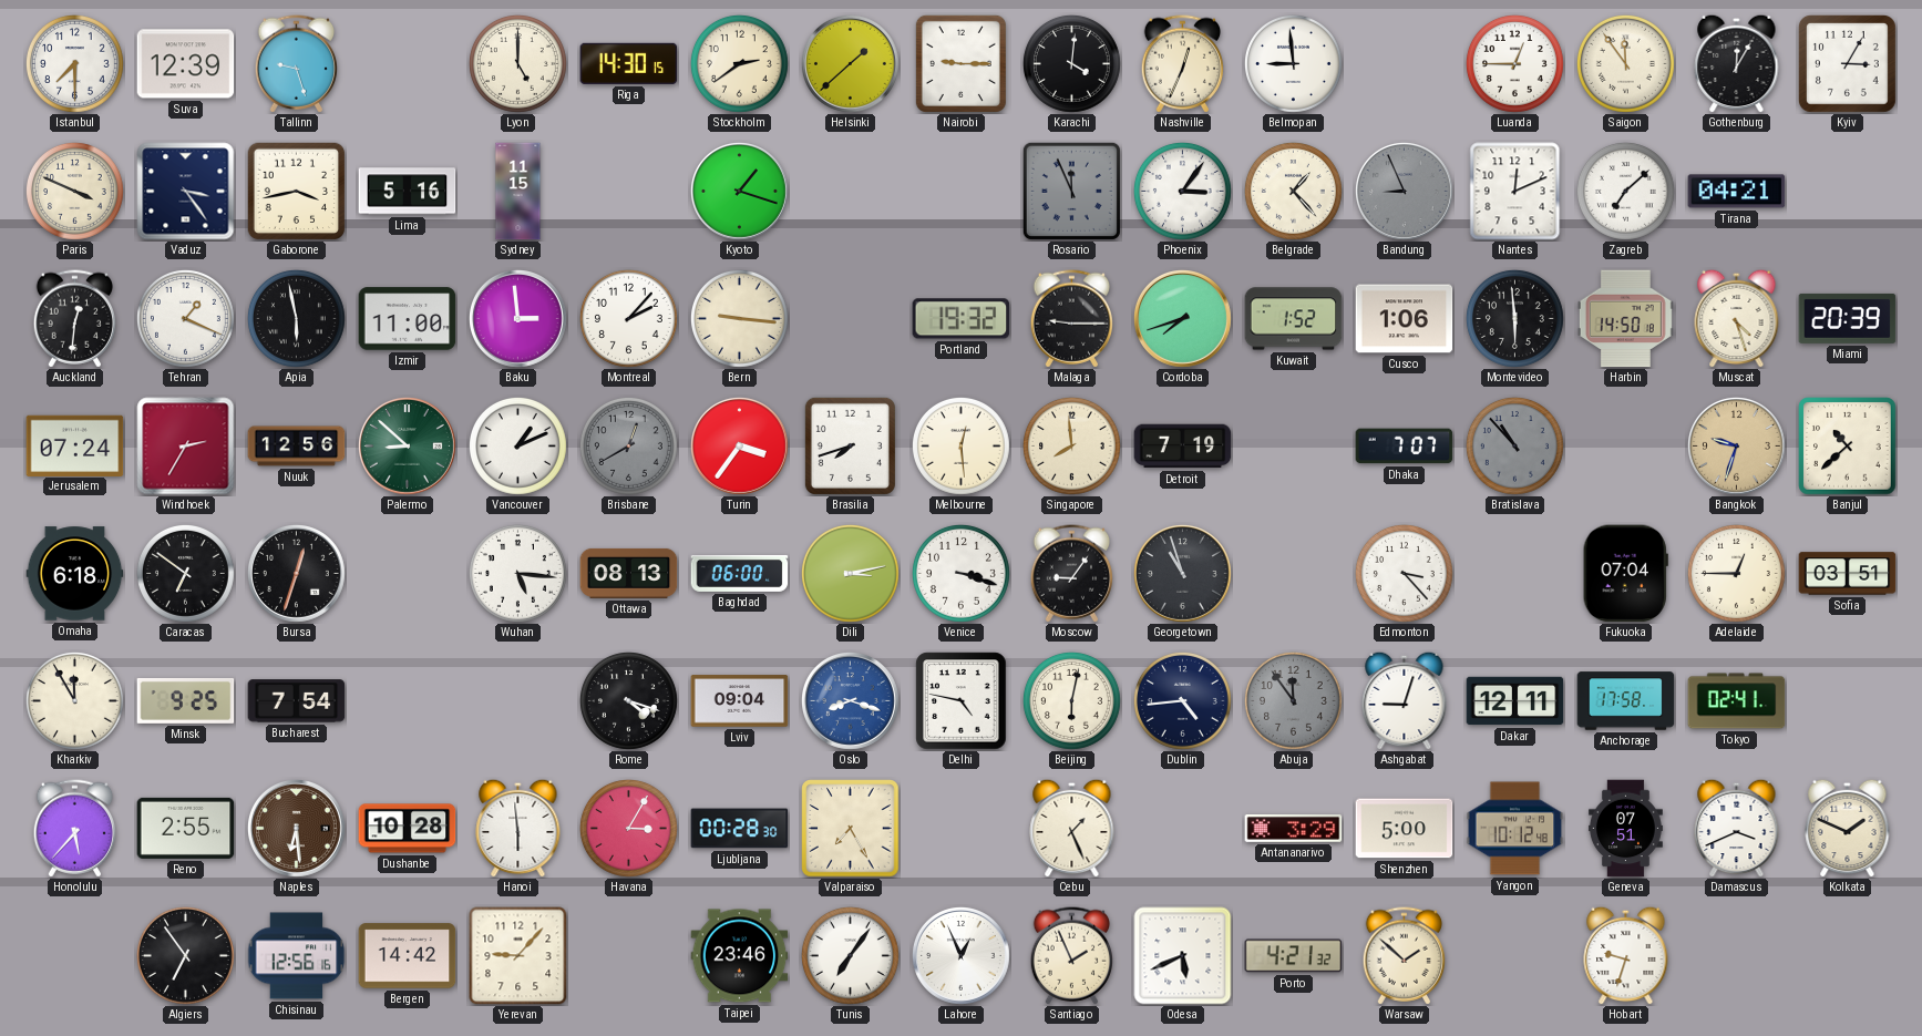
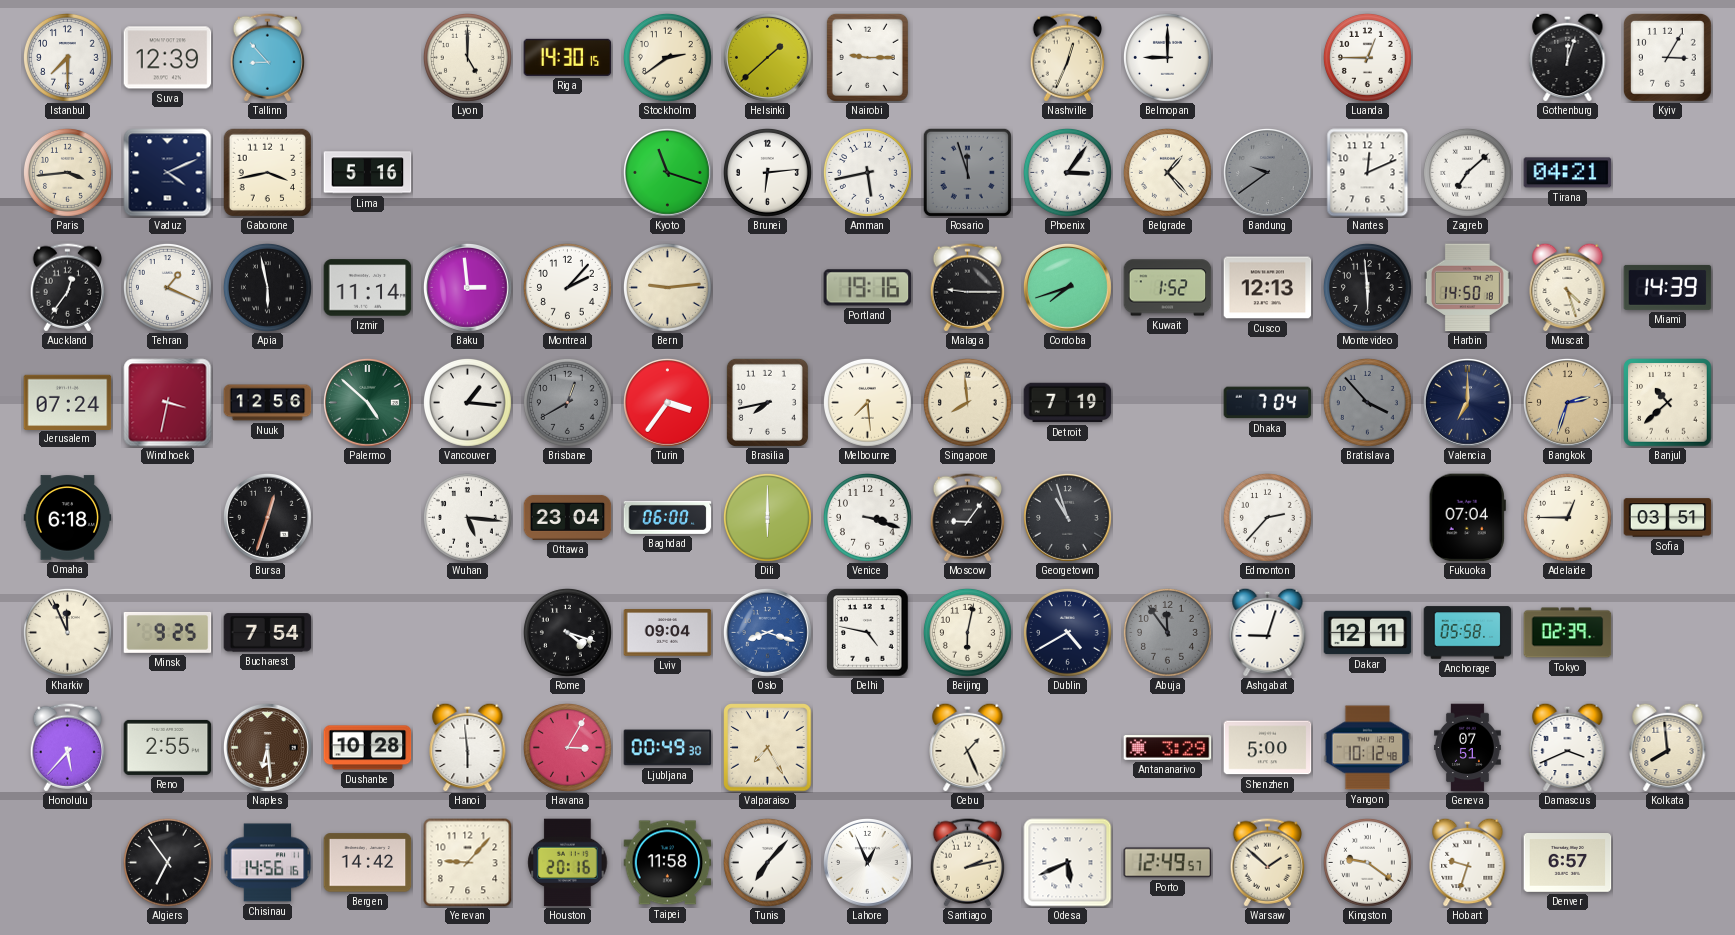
Tallinn: 9:27 -> 8:53 (267, 58)
Karachi: 4:01 -> none (1071, 63)
Belmopan: 8:59 -> 9:00 (1167, 57)
Saigon: 11:54 -> none (1625, 63)
Gothenburg: 12:05 -> 12:03 (1568, 57)
Paris: 3:49 -> 3:44 (67, 172)
Vaduz: 3:24 -> 4:11 (168, 173)
Sydney: 11:15 -> none (518, 192)
Kyoto: 1:18 -> 11:18 (668, 173)
Brunei: none -> 6:14 (767, 172)
Amman: none -> 5:43 (867, 172)
Rosario: 11:56 -> 11:57 (967, 172)
Bandung: 8:56 -> 9:39 (1268, 173)
Auckland: 12:31 -> 12:36 (67, 288)
Izmir: 11:00 -> 11:14 (368, 288)
Bern: 9:16 -> 9:14 (667, 287)
Portland: 19:32 -> 19:16 (868, 288)
Cusco: 1:06 -> 12:13 (1268, 288)
Miami: 20:39 -> 14:39 (1668, 287)
Windhoek: 2:35 -> 3:32 (168, 403)
Palermo: 8:52 -> 4:52 (368, 403)
Vancouver: 1:11 -> 1:16 (467, 402)
Brasilia: 7:42 -> 7:43 (767, 402)
Melbourne: 12:29 -> 7:29 (867, 402)
Dhaka: 7:07 -> 7:04 (1268, 403)
Bratislava: 10:53 -> 3:53 (1367, 402)
Valencia: none -> 7:00 (1468, 403)
Bangkok: 9:33 -> 2:33 (1568, 403)
Caracas: 6:51 -> none (185, 573)
Ottawa: 08:13 -> 23:04 (568, 517)
Dili: 3:13 -> 6:00 (767, 517)
Edmonton: 3:23 -> 2:37 (1267, 517)
Kharkiv: 11:55 -> 11:56 (67, 632)
Dublin: 4:44 -> 4:40 (1067, 632)
Anchorage: 17:58 -> 05:58 (1468, 633)
Tokyo: 02:41 -> 02:39 (1568, 633)
Ljubljana: 00:28 -> 00:49 (668, 748)
Kolkata: 1:49 -> 7:59 (1668, 747)
Chisinau: 12:56 -> 14:56 (267, 863)
Houston: none -> 20:16 (568, 863)
Taipei: 23:46 -> 11:58 (668, 863)
Tunis: 7:06 -> 7:07 (767, 862)
Santiago: 1:56 -> 2:13 (967, 863)
Porto: 4:21 -> 12:49 (1168, 863)
Kingston: none -> 9:21 (1367, 862)
Denver: none -> 6:57 (1568, 863)
